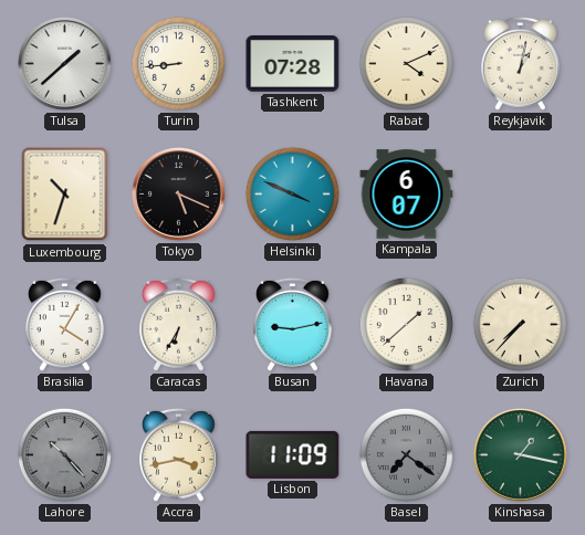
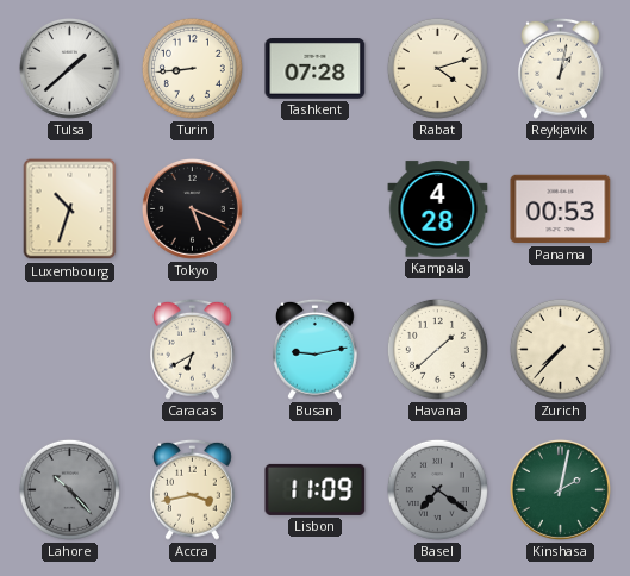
Rabat: 4:11 -> 4:12 (437, 68)
Helsinki: 3:49 -> none (292, 193)
Kampala: 6:07 -> 4:28 (438, 209)
Panama: none -> 00:53 (561, 209)
Brasilia: 4:05 -> none (65, 324)
Caracas: 6:35 -> 6:40 (193, 349)
Kinshasa: 1:17 -> 2:02 (560, 489)
